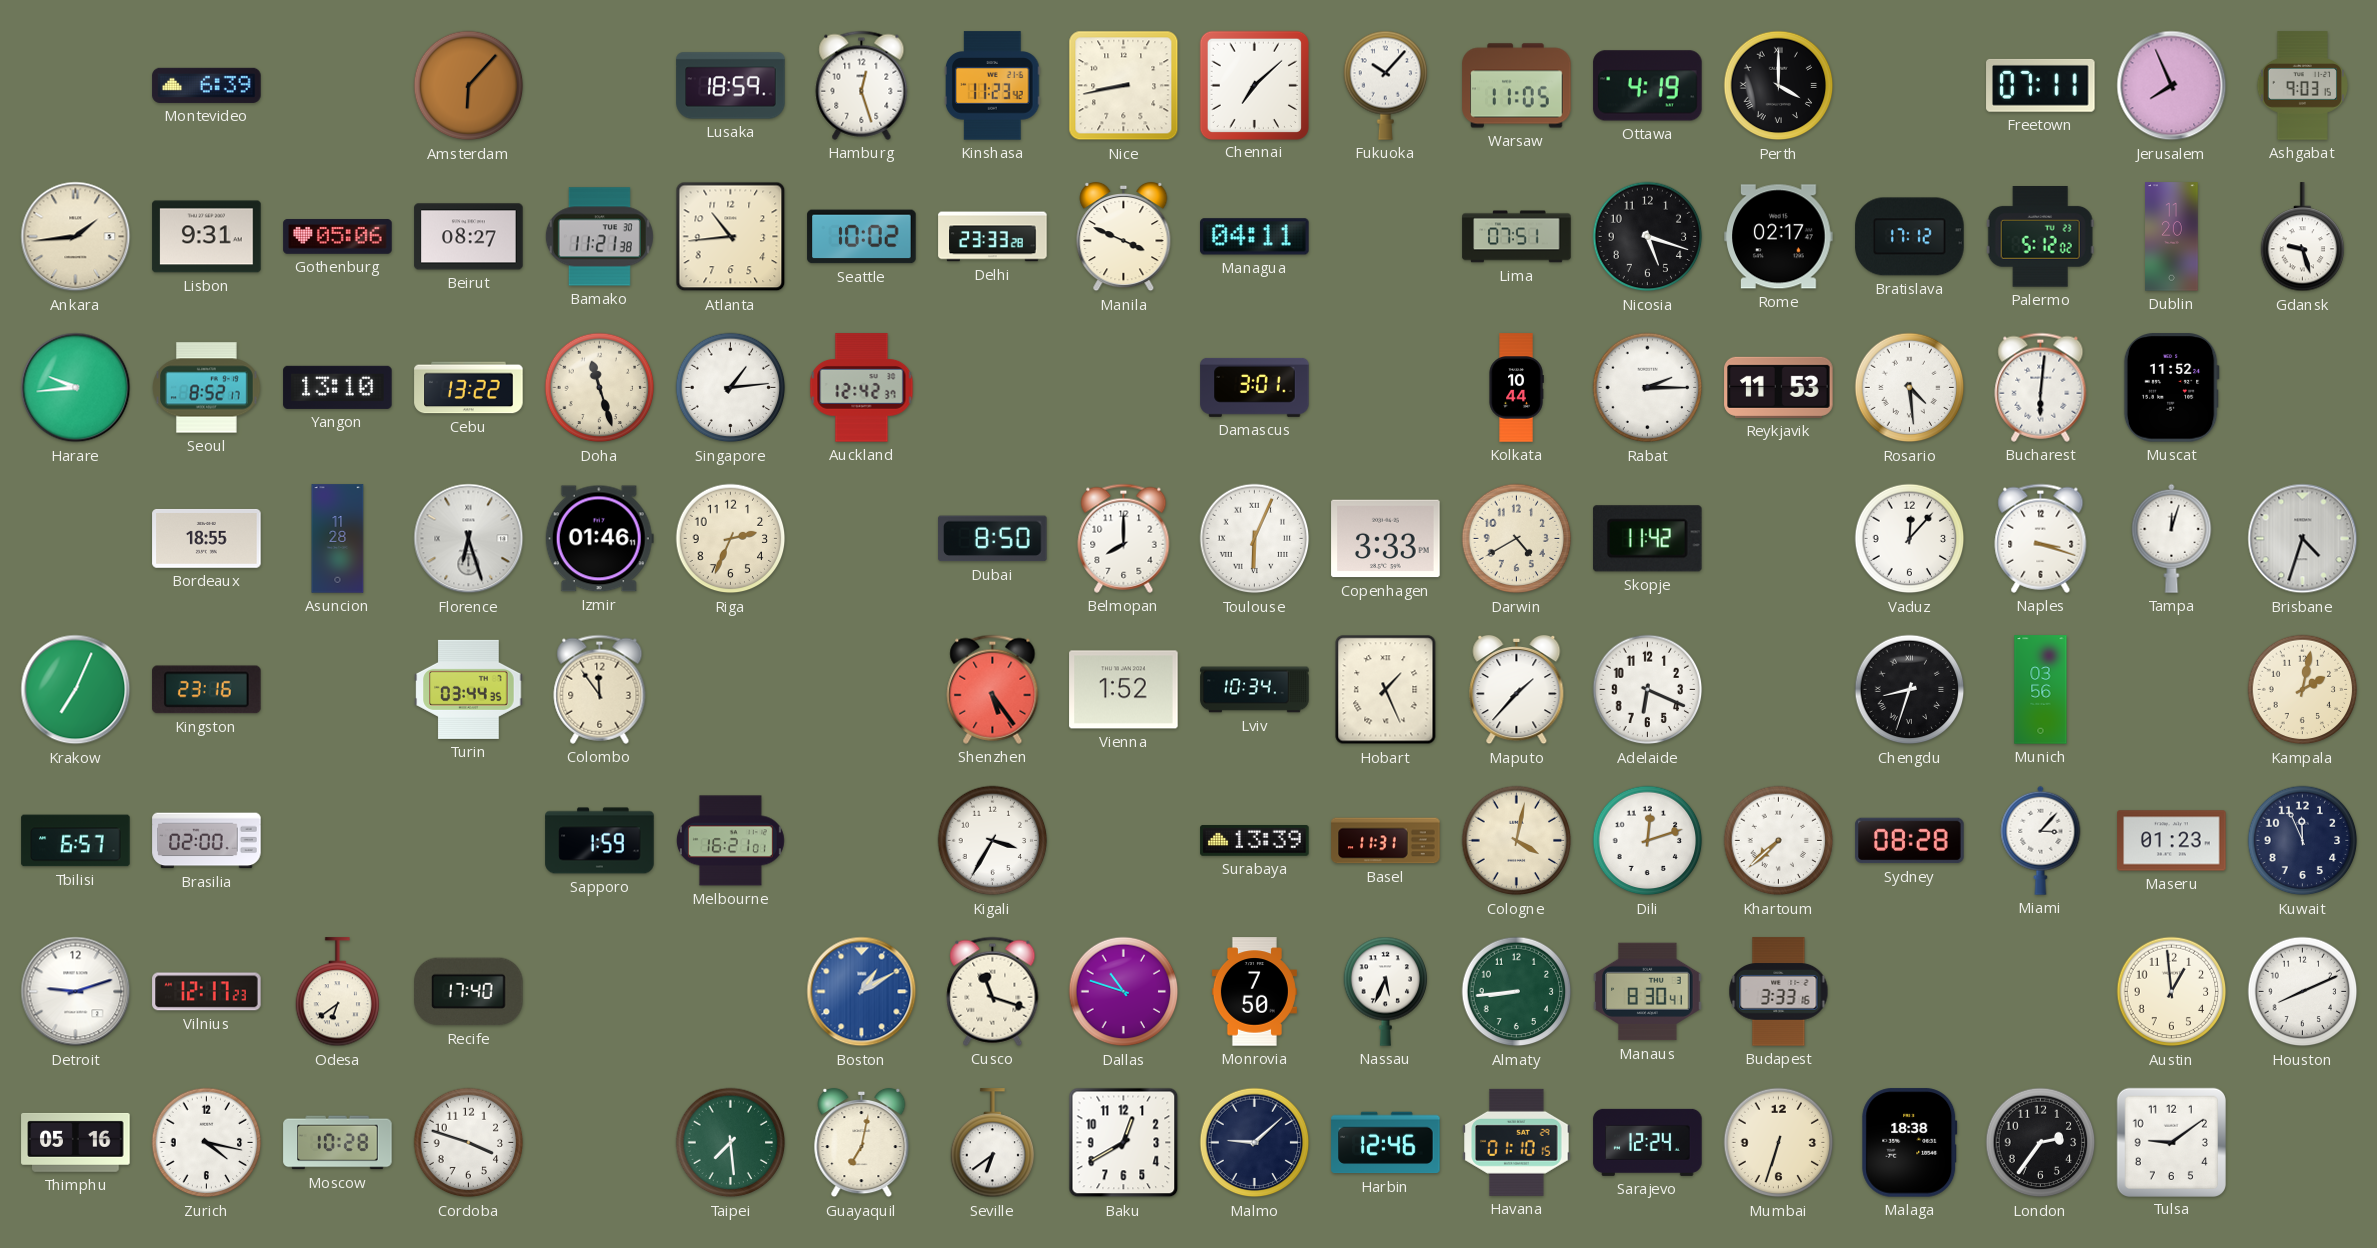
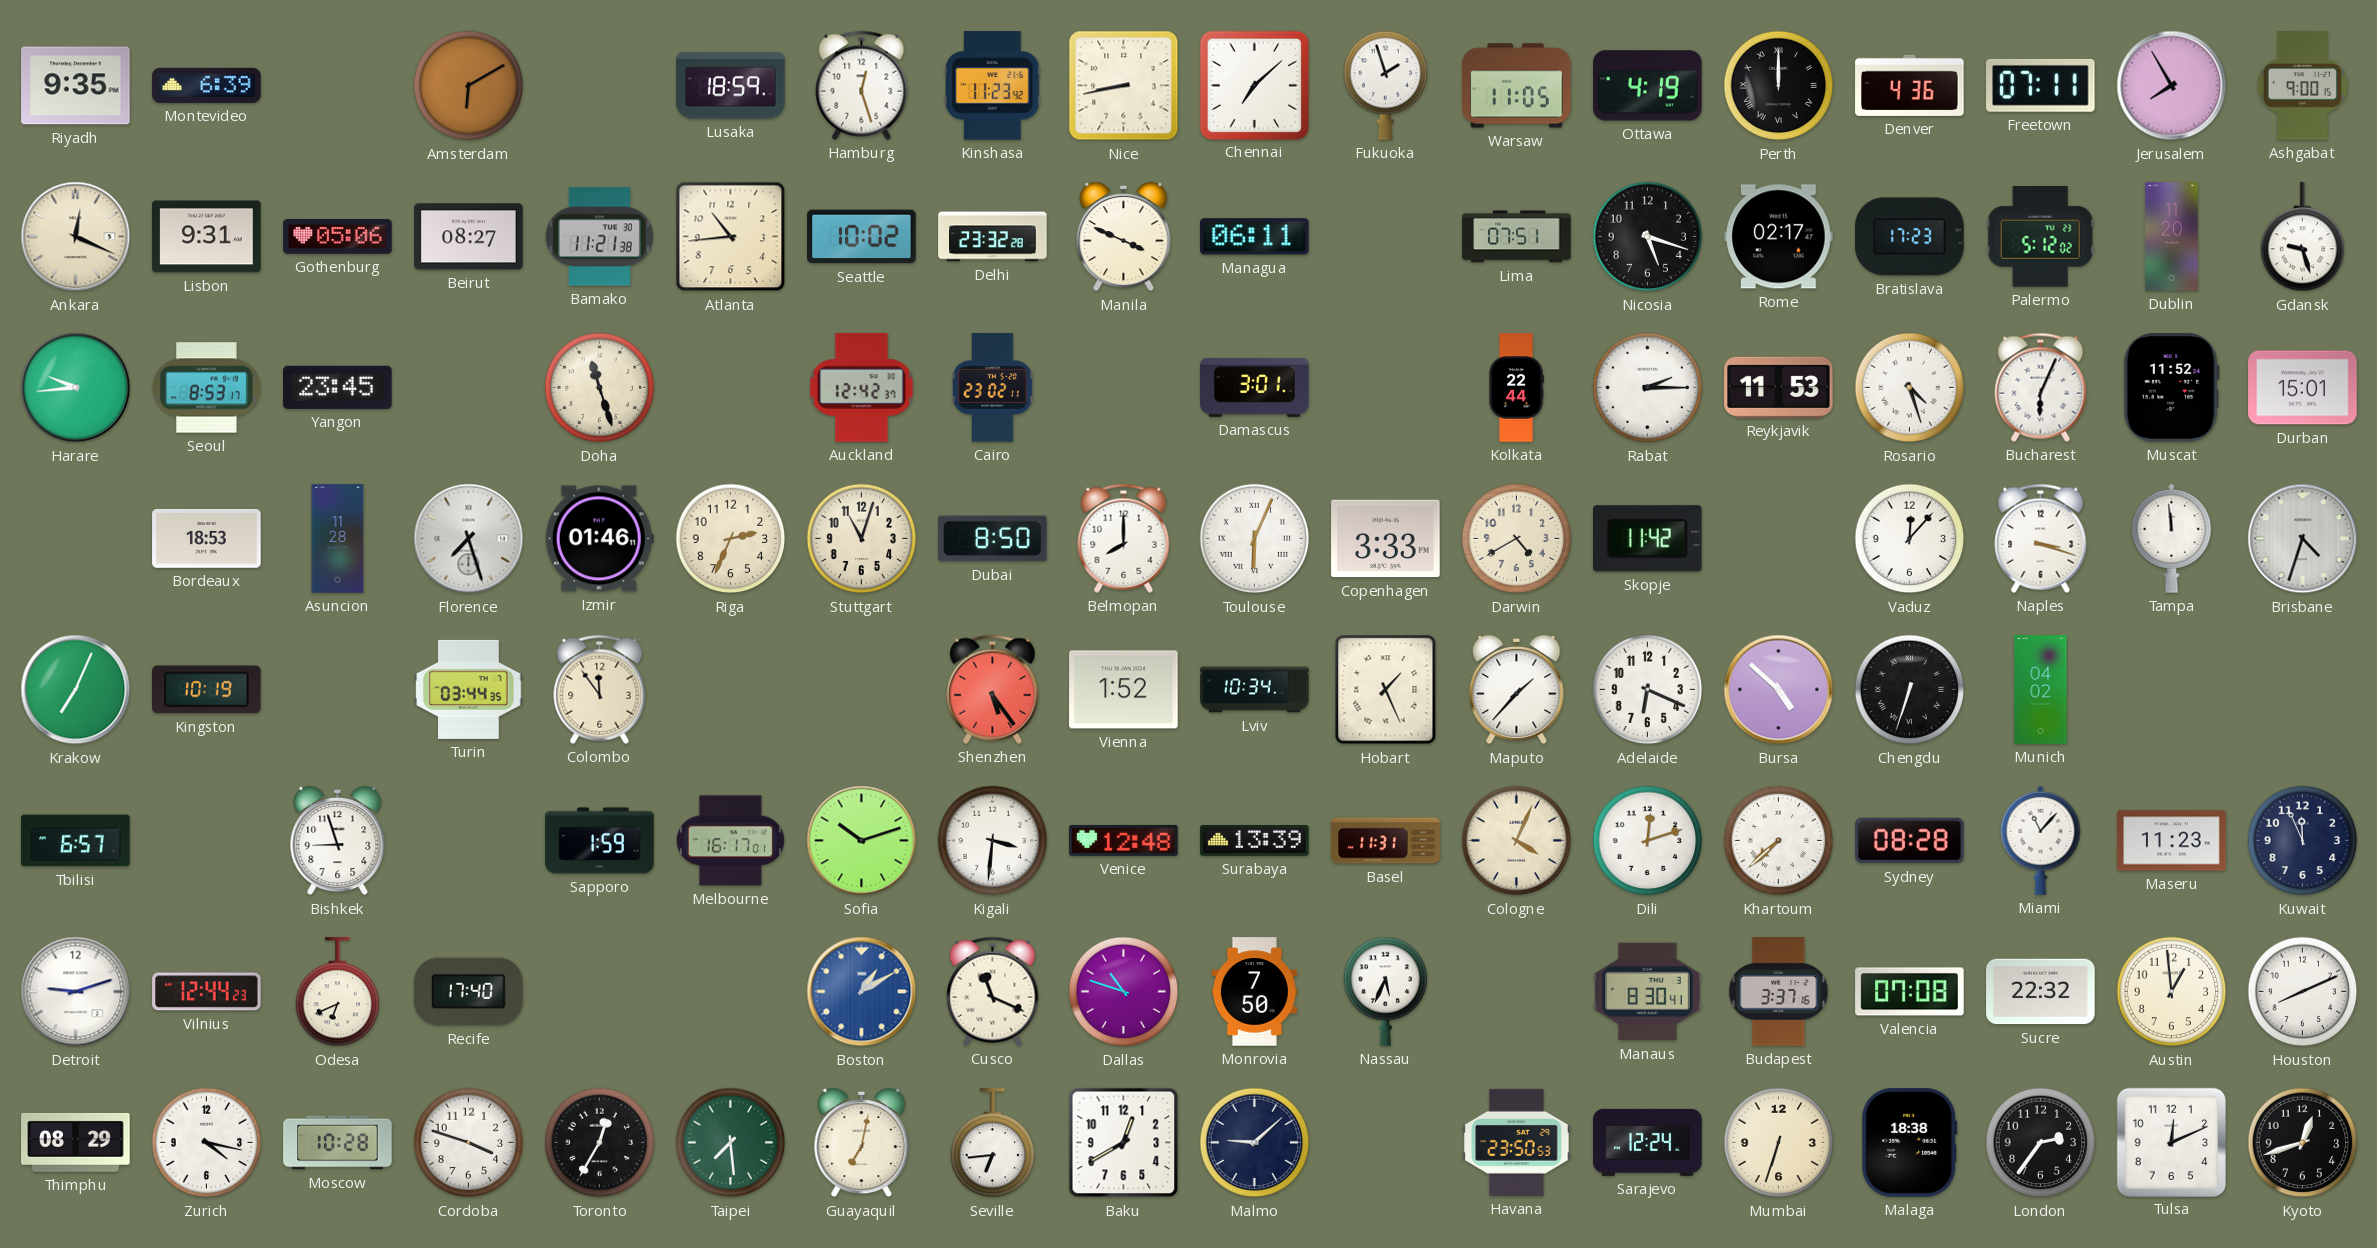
Riyadh: none -> 9:35 (76, 86)
Amsterdam: 6:07 -> 6:10 (469, 86)
Fukuoka: 10:07 -> 1:57 (1386, 85)
Perth: 4:00 -> 12:00 (1779, 86)
Denver: none -> 4:36 (1910, 85)
Jerusalem: 7:56 -> 7:55 (2172, 86)
Ashgabat: 9:03 -> 9:00 (2302, 86)
Ankara: 1:44 -> 12:19 (76, 237)
Delhi: 23:33 -> 23:32 (993, 237)
Managua: 04:11 -> 06:11 (1255, 237)
Bratislava: 17:12 -> 17:23 (1910, 237)
Seoul: 8:52 -> 8:53 (207, 388)
Yangon: 13:10 -> 23:45 (338, 387)
Cebu: 13:22 -> none (469, 388)
Singapore: 1:14 -> none (731, 388)
Cairo: none -> 23:02 (993, 388)
Kolkata: 10:44 -> 22:44 (1516, 388)
Rosario: 4:29 -> 4:27 (1910, 388)
Bucharest: 6:01 -> 6:04 (2041, 387)
Durban: none -> 15:01 (2303, 388)
Bordeaux: 18:55 -> 18:53 (207, 539)
Florence: 6:27 -> 7:27 (469, 539)
Stuttgart: none -> 11:03 (862, 539)
Tampa: 12:03 -> 11:59 (2172, 538)
Kingston: 23:16 -> 10:19 (207, 690)
Bursa: none -> 4:52 (1779, 690)
Chengdu: 8:33 -> 6:33 (1910, 690)
Munich: 03:56 -> 04:02 (2041, 690)
Kampala: 2:02 -> none (2303, 690)
Brasilia: 02:00 -> none (207, 841)
Bishkek: none -> 8:57 (338, 841)
Melbourne: 16:21 -> 16:17 (730, 841)
Sofia: none -> 10:12 (862, 841)
Kigali: 3:35 -> 3:31 (993, 841)
Venice: none -> 12:48 (1124, 840)
Cologne: 4:02 -> 4:04 (1517, 841)
Miami: 3:07 -> 11:07 (2041, 840)
Maseru: 01:23 -> 11:23 (2172, 841)
Vilnius: 12:17 -> 12:44 (207, 992)
Odesa: 6:39 -> 6:41 (338, 992)
Cusco: 11:18 -> 11:19 (993, 991)
Almaty: 8:44 -> none (1517, 992)
Budapest: 3:33 -> 3:37 (1779, 992)
Valencia: none -> 07:08 (1910, 992)
Sucre: none -> 22:32 (2041, 992)
Thimphu: 05:16 -> 08:29 (76, 1142)
Toronto: none -> 12:35 (600, 1143)
Seville: 6:39 -> 6:44 (993, 1143)
Harbin: 12:46 -> none (1386, 1143)
Havana: 01:10 -> 23:50 (1517, 1142)
Tulsa: 9:09 -> 12:11 (2171, 1142)
Kyoto: none -> 12:42 (2303, 1143)
